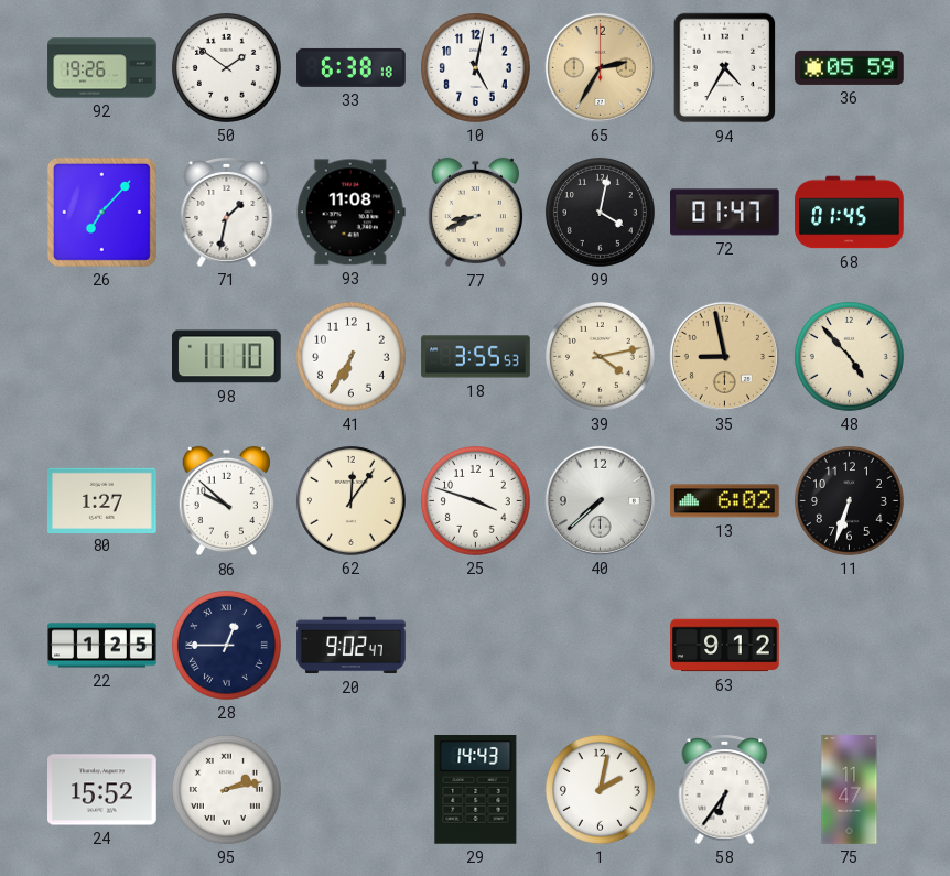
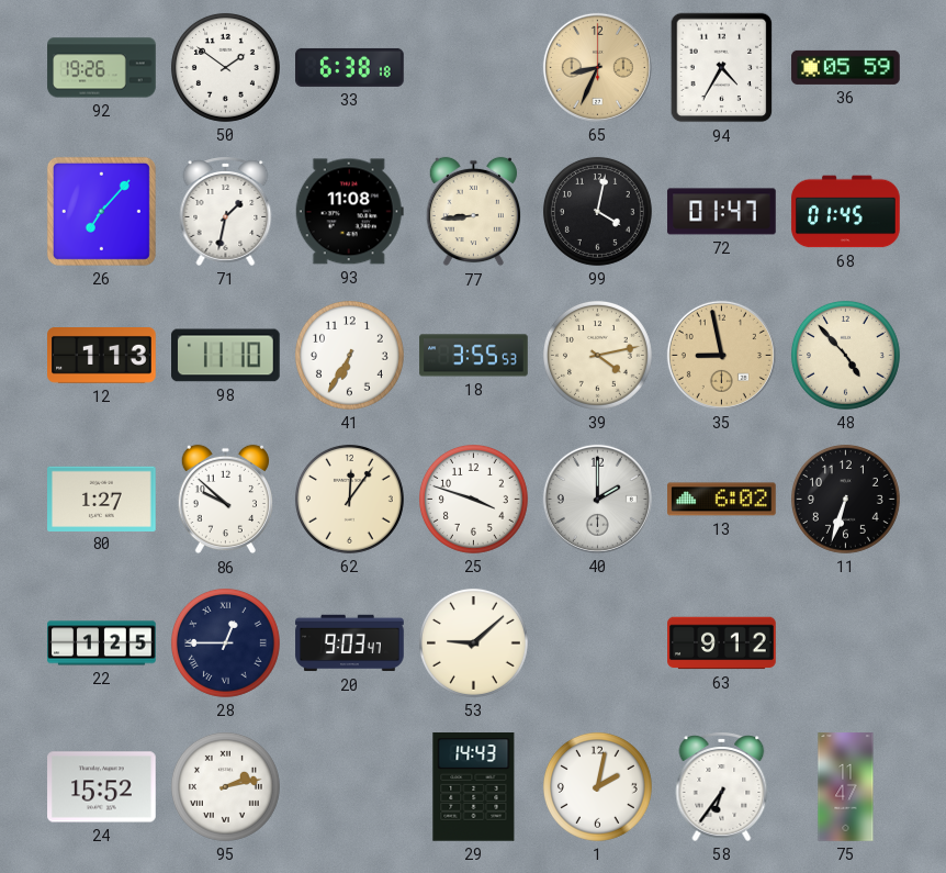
10: 5:02 -> none (475, 67)
65: 2:35 -> 8:34 (597, 67)
77: 8:41 -> 8:44 (473, 212)
12: none -> 1:13 (102, 356)
40: 7:38 -> 2:00 (597, 499)
20: 9:02 -> 9:03 (350, 643)
53: none -> 9:08 (473, 642)
